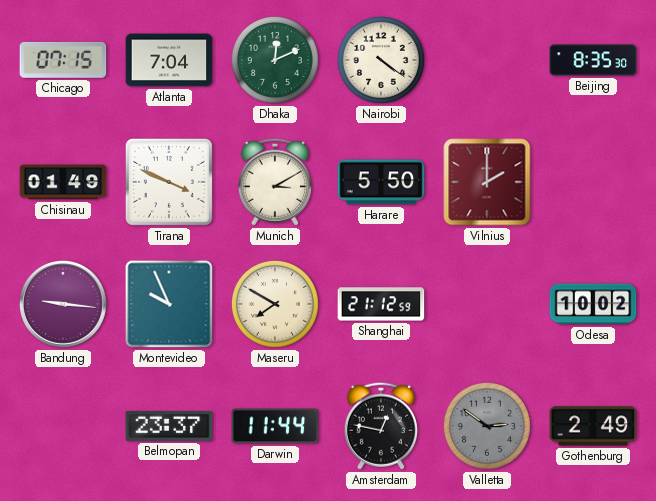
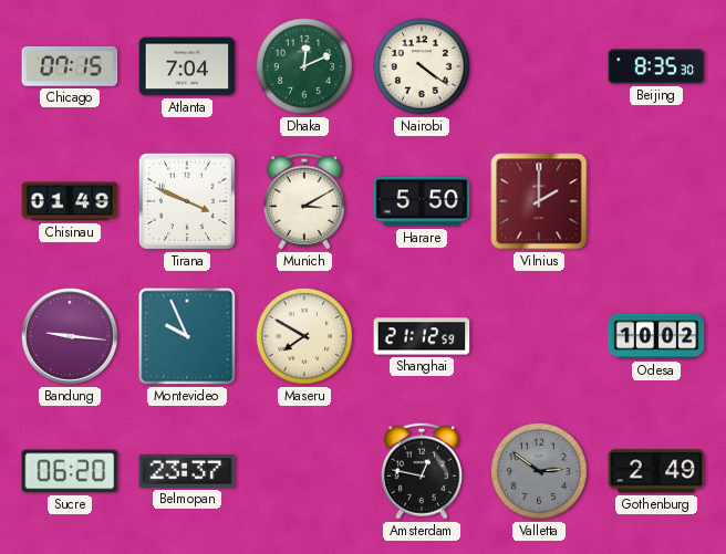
Sucre: none -> 06:20 (70, 471)
Darwin: 11:44 -> none (275, 426)
